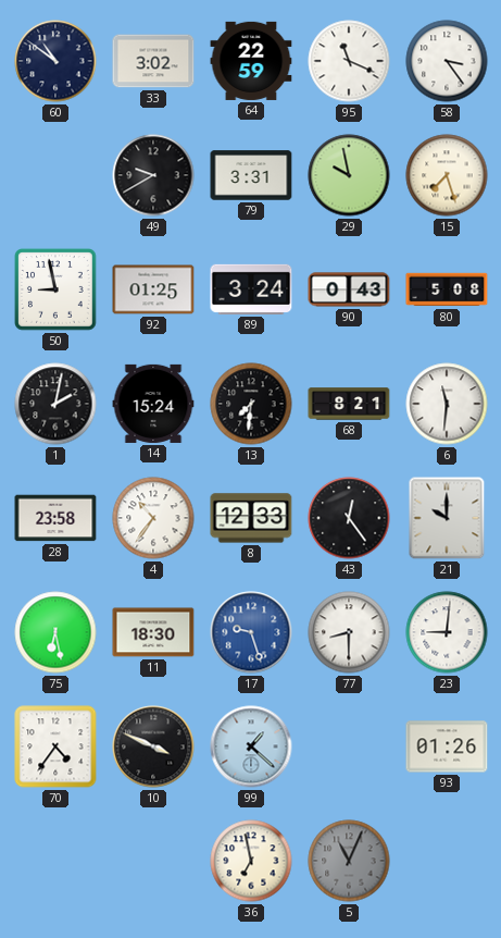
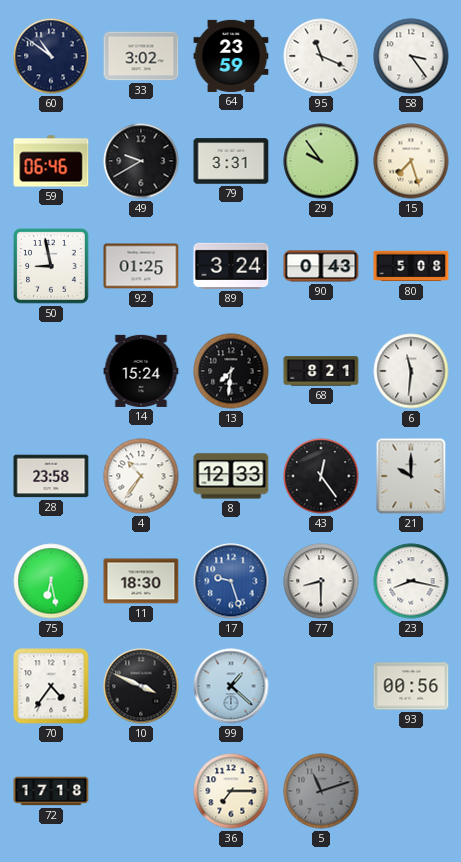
64: 22:59 -> 23:59 (231, 56)
59: none -> 06:46 (51, 161)
29: 9:58 -> 9:54 (321, 161)
1: 2:02 -> none (55, 404)
23: 9:01 -> 8:17 (411, 581)
93: 01:26 -> 00:56 (411, 686)
72: none -> 17:18 (51, 791)
36: 6:58 -> 7:15 (231, 791)
5: 11:04 -> 11:12 (321, 791)
